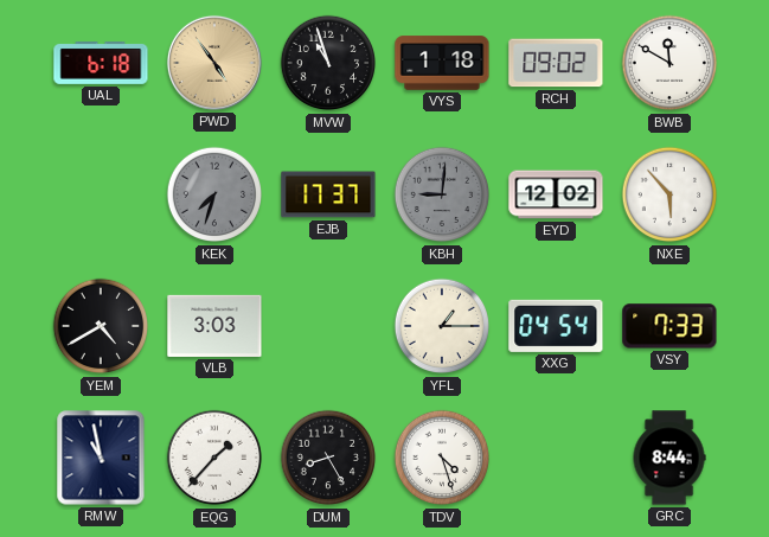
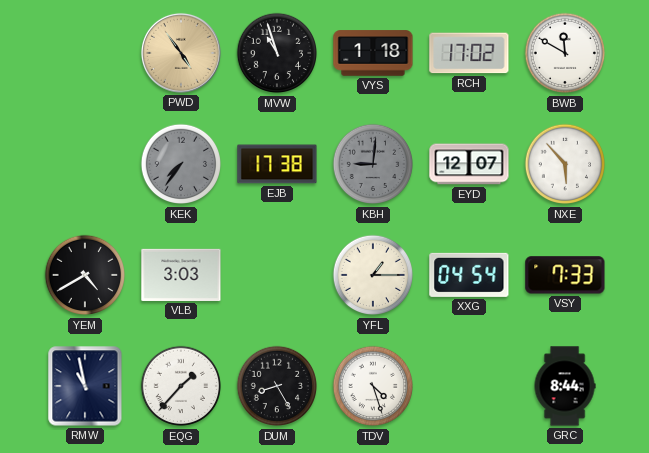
UAL: 6:18 -> none (101, 64)
RCH: 09:02 -> 17:02 (469, 53)
KEK: 7:33 -> 7:36 (181, 164)
EJB: 17:37 -> 17:38 (277, 164)
EYD: 12:02 -> 12:07 (469, 164)
